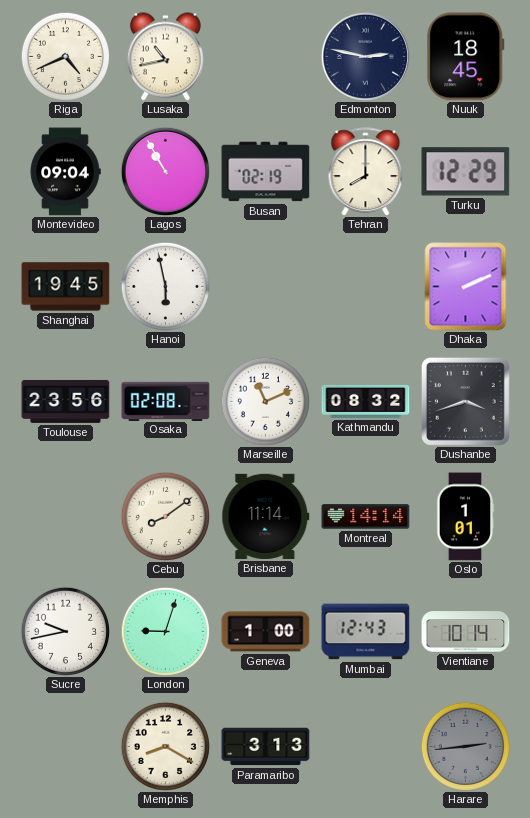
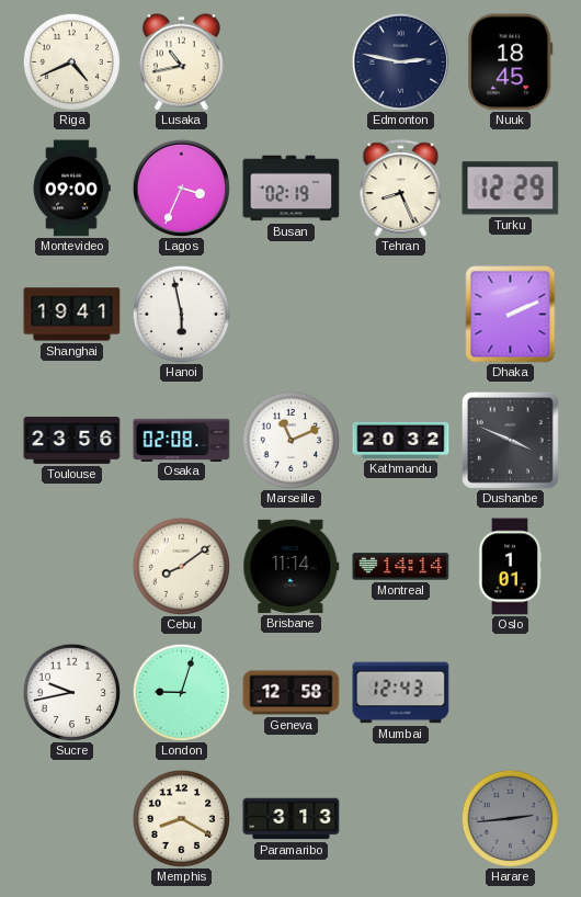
Montevideo: 09:04 -> 09:00 (71, 189)
Lagos: 10:55 -> 3:34 (181, 188)
Tehran: 8:00 -> 8:26 (401, 189)
Shanghai: 19:45 -> 19:41 (72, 315)
Kathmandu: 08:32 -> 20:32 (401, 440)
Dushanbe: 3:42 -> 3:49 (510, 440)
Geneva: 1:00 -> 12:58 (292, 693)
Vientiane: 10:14 -> none (466, 632)
